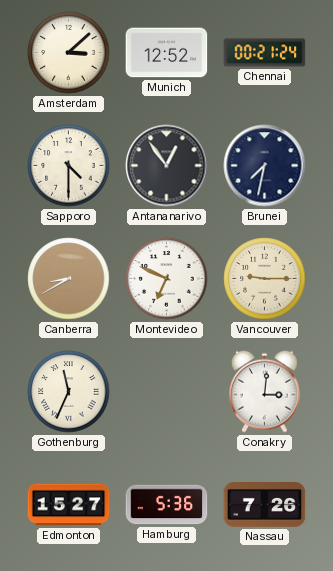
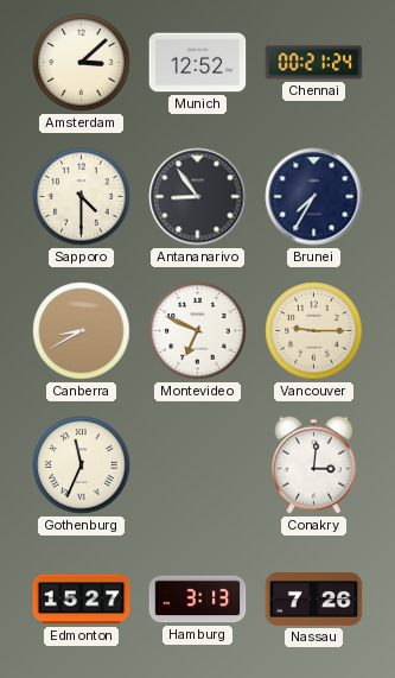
Antananarivo: 12:54 -> 8:54 (198, 197)
Brunei: 7:32 -> 7:35 (314, 197)
Hamburg: 5:36 -> 3:13 (198, 600)
